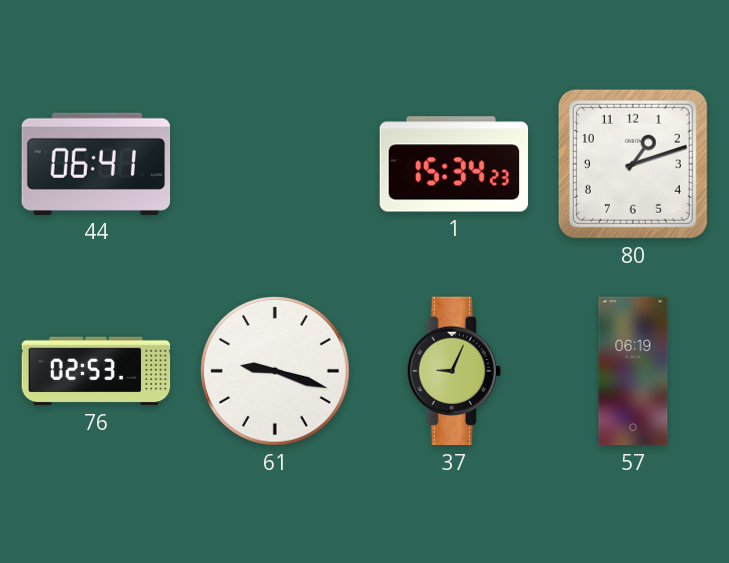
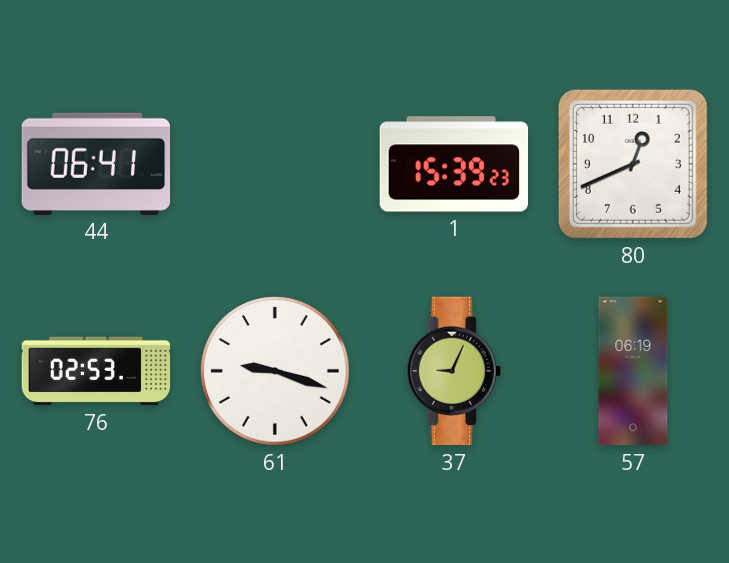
1: 15:34 -> 15:39 (454, 164)
80: 1:12 -> 12:41 (633, 164)
